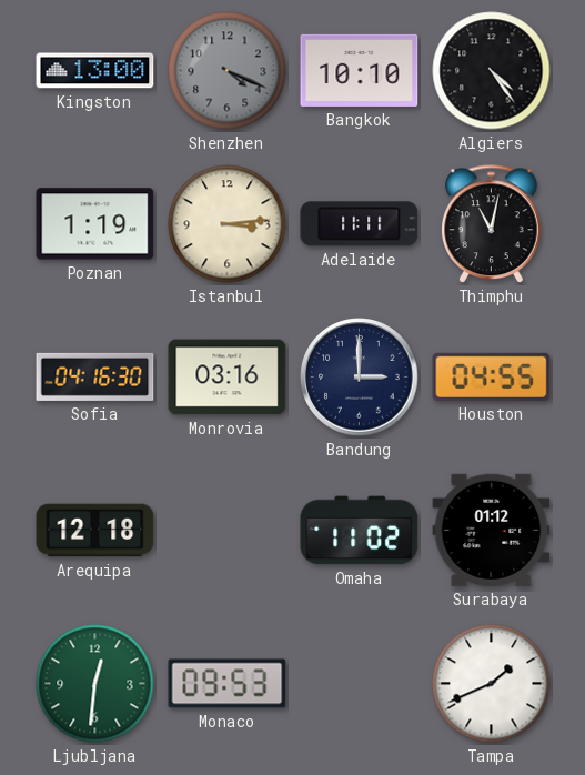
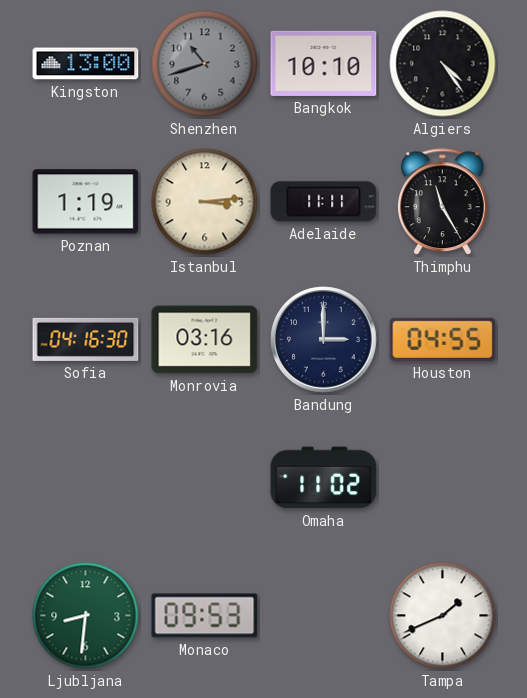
Shenzhen: 4:19 -> 10:42 (205, 64)
Thimphu: 11:02 -> 11:25 (443, 202)
Arequipa: 12:18 -> none (95, 531)
Surabaya: 01:12 -> none (492, 530)
Ljubljana: 12:31 -> 8:31 (86, 616)
